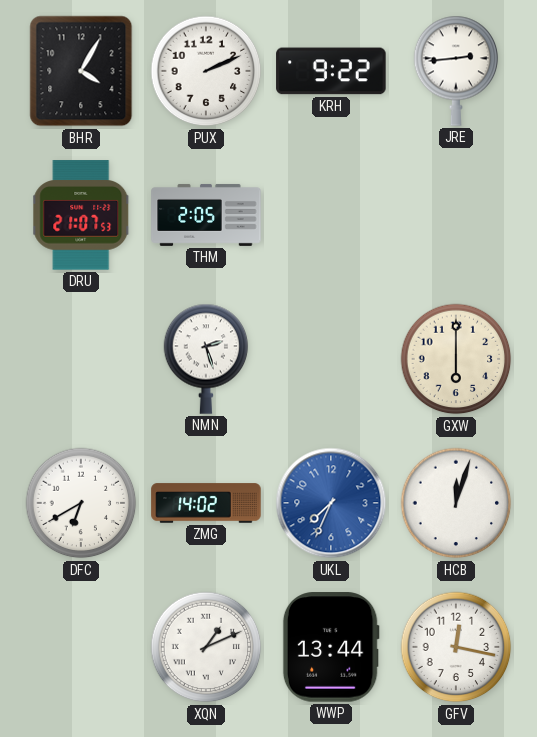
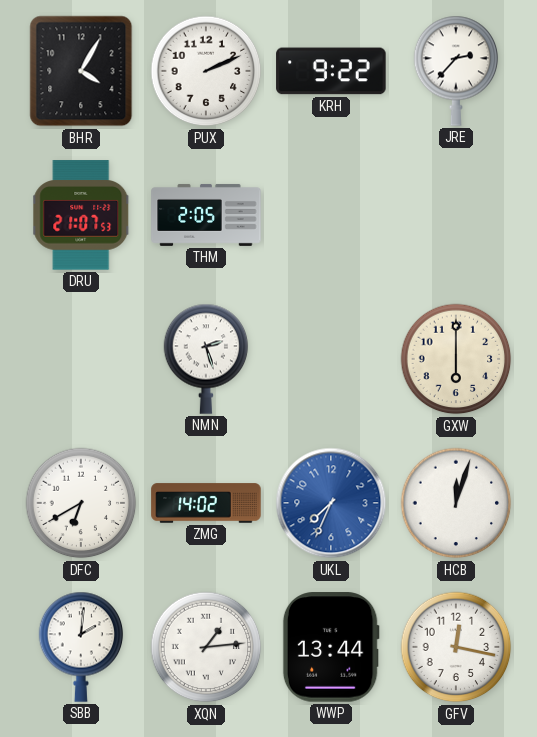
JRE: 2:44 -> 2:37 (456, 71)
SBB: none -> 2:01 (81, 647)
XQN: 1:11 -> 1:14 (206, 647)
